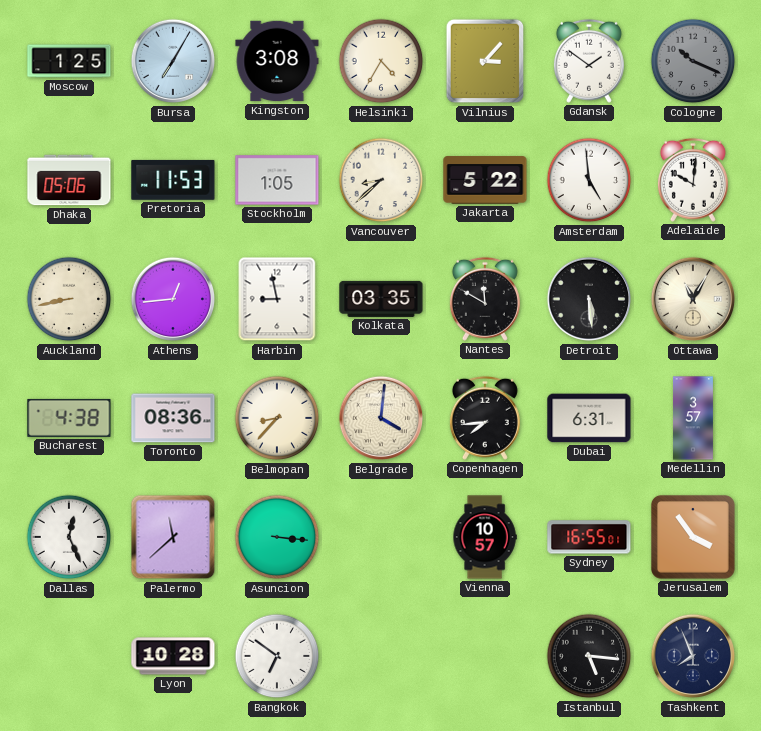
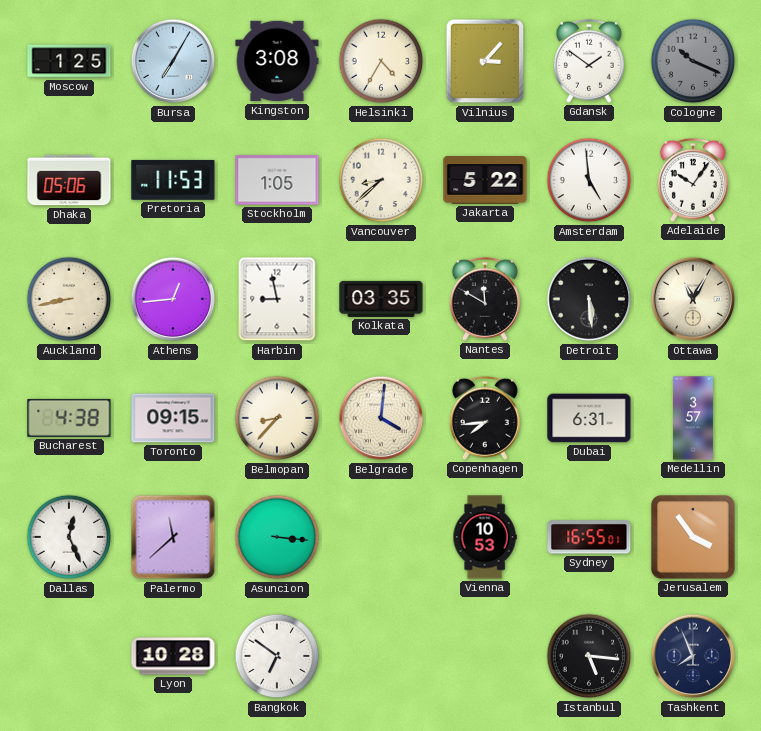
Adelaide: 10:01 -> 10:06 (693, 180)
Toronto: 08:36 -> 09:15 (173, 418)
Vienna: 10:57 -> 10:53 (485, 537)
